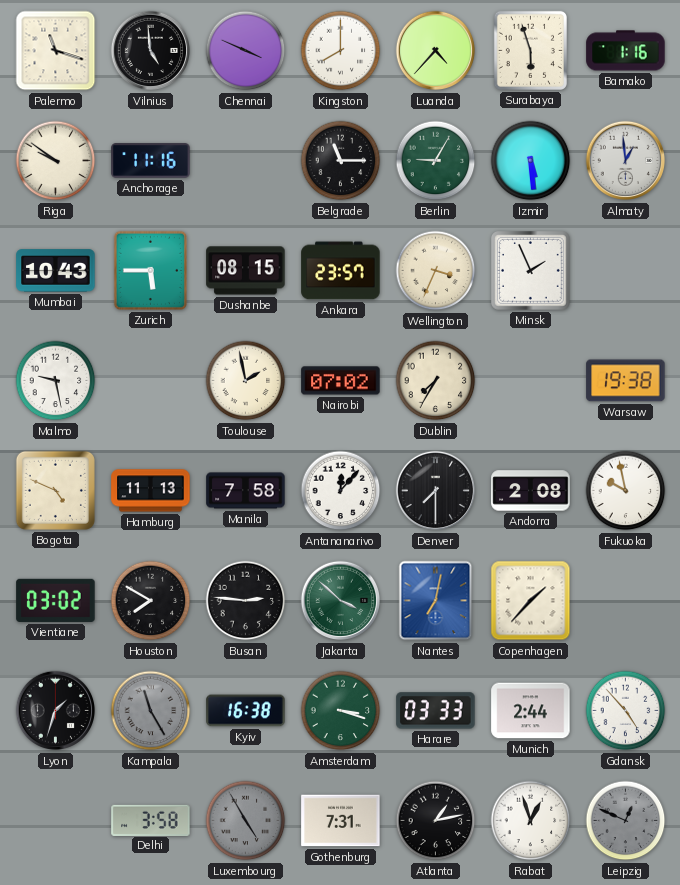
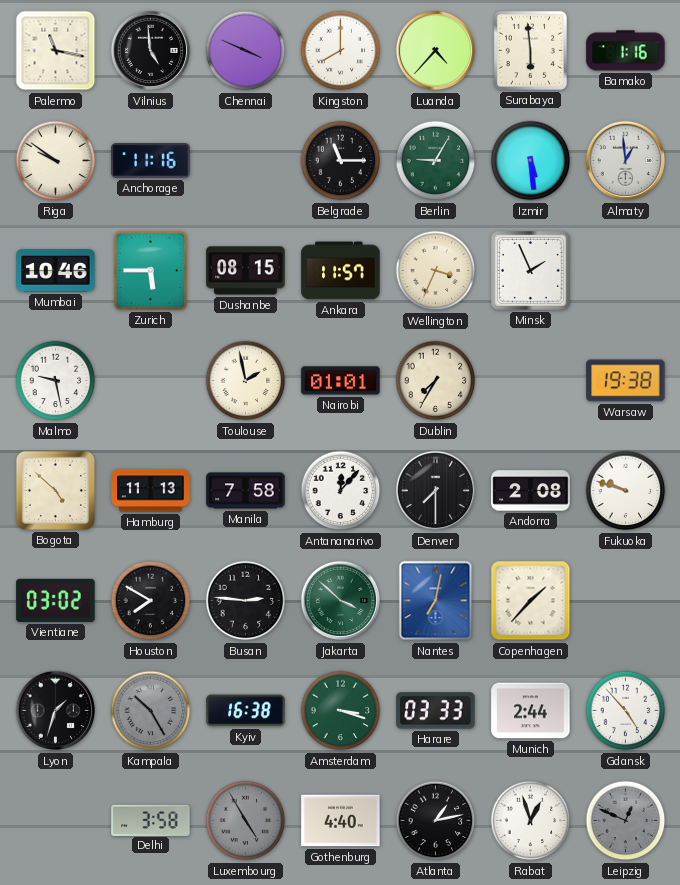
Palermo: 11:18 -> 11:17 (56, 51)
Surabaya: 5:57 -> 5:59 (530, 50)
Mumbai: 10:43 -> 10:46 (56, 271)
Ankara: 23:57 -> 11:57 (341, 271)
Nairobi: 07:02 -> 01:01 (341, 381)
Bogota: 4:49 -> 4:52 (55, 490)
Fukuoka: 9:58 -> 9:48 (626, 491)
Kampala: 11:25 -> 10:25 (151, 711)
Gothenburg: 7:31 -> 4:40 (341, 821)
